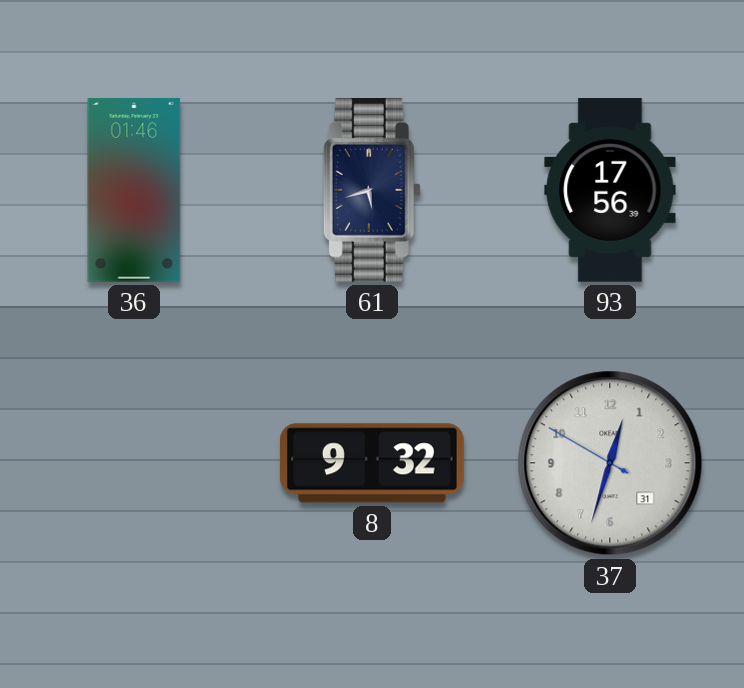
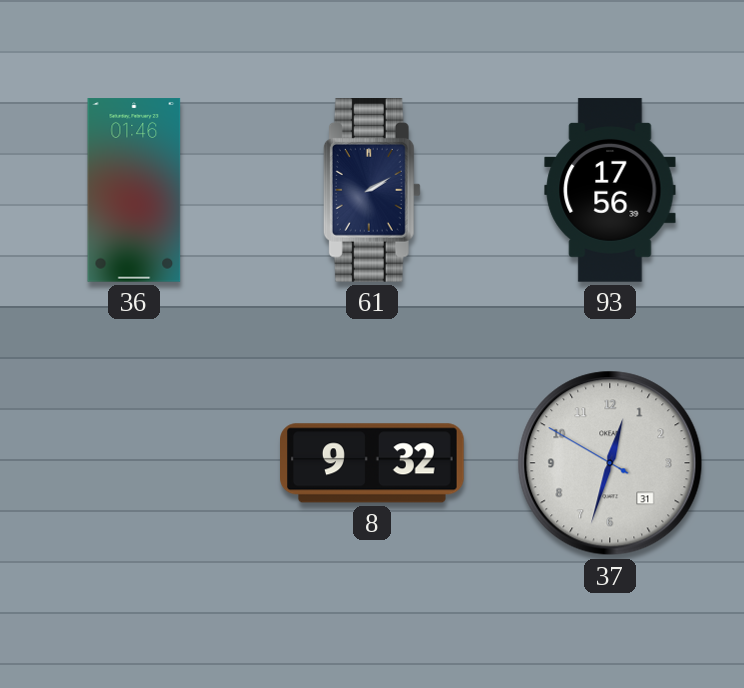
61: 5:42 -> 2:10 (372, 191)
